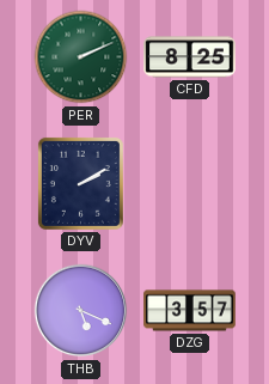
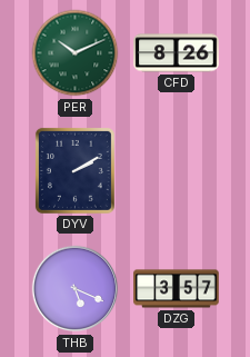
PER: 2:11 -> 10:11 (76, 53)
CFD: 8:25 -> 8:26 (177, 53)
